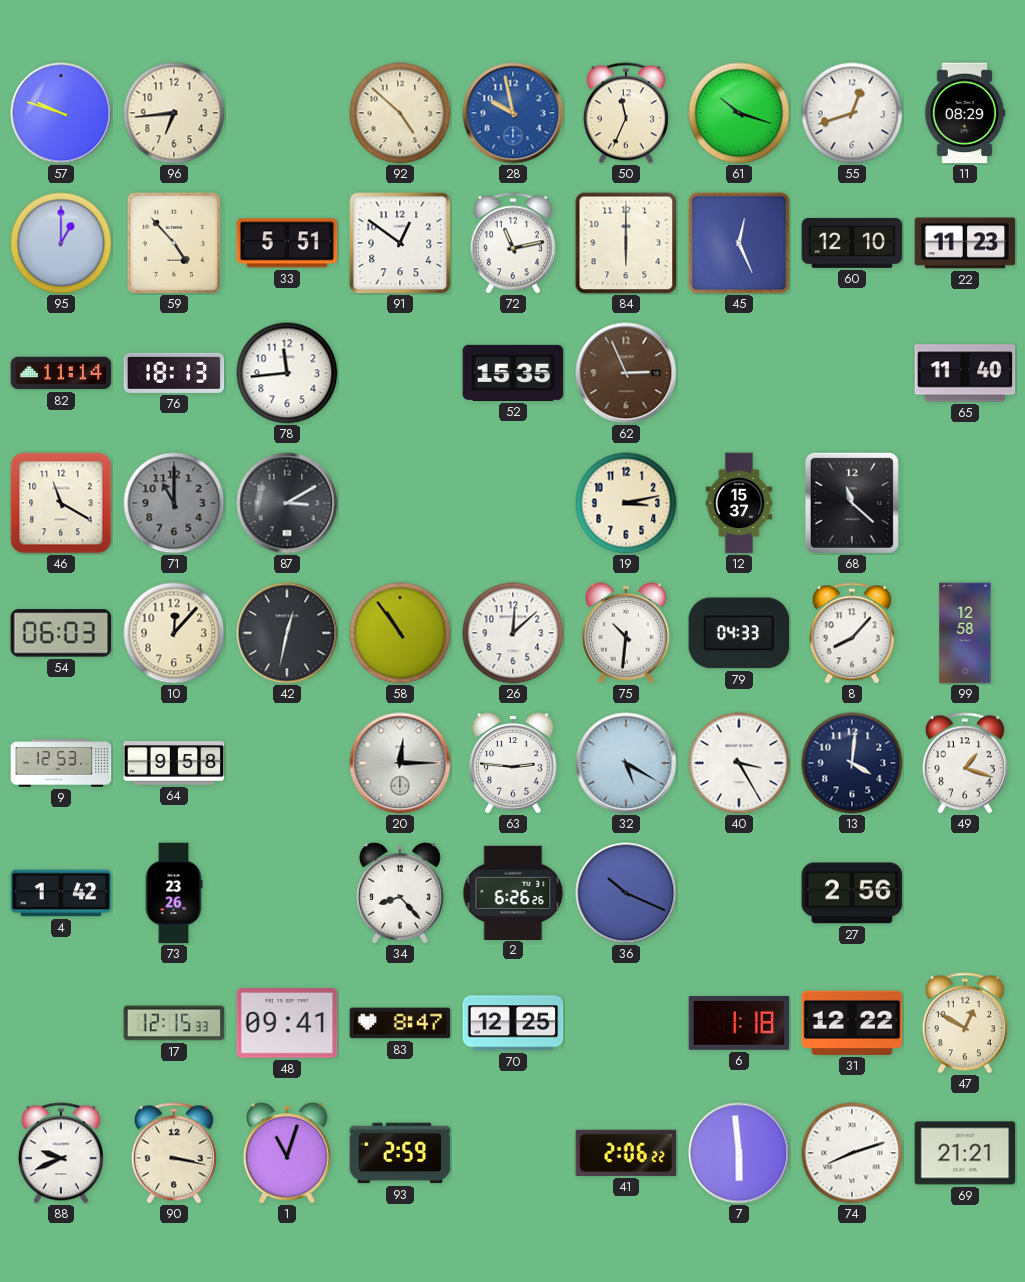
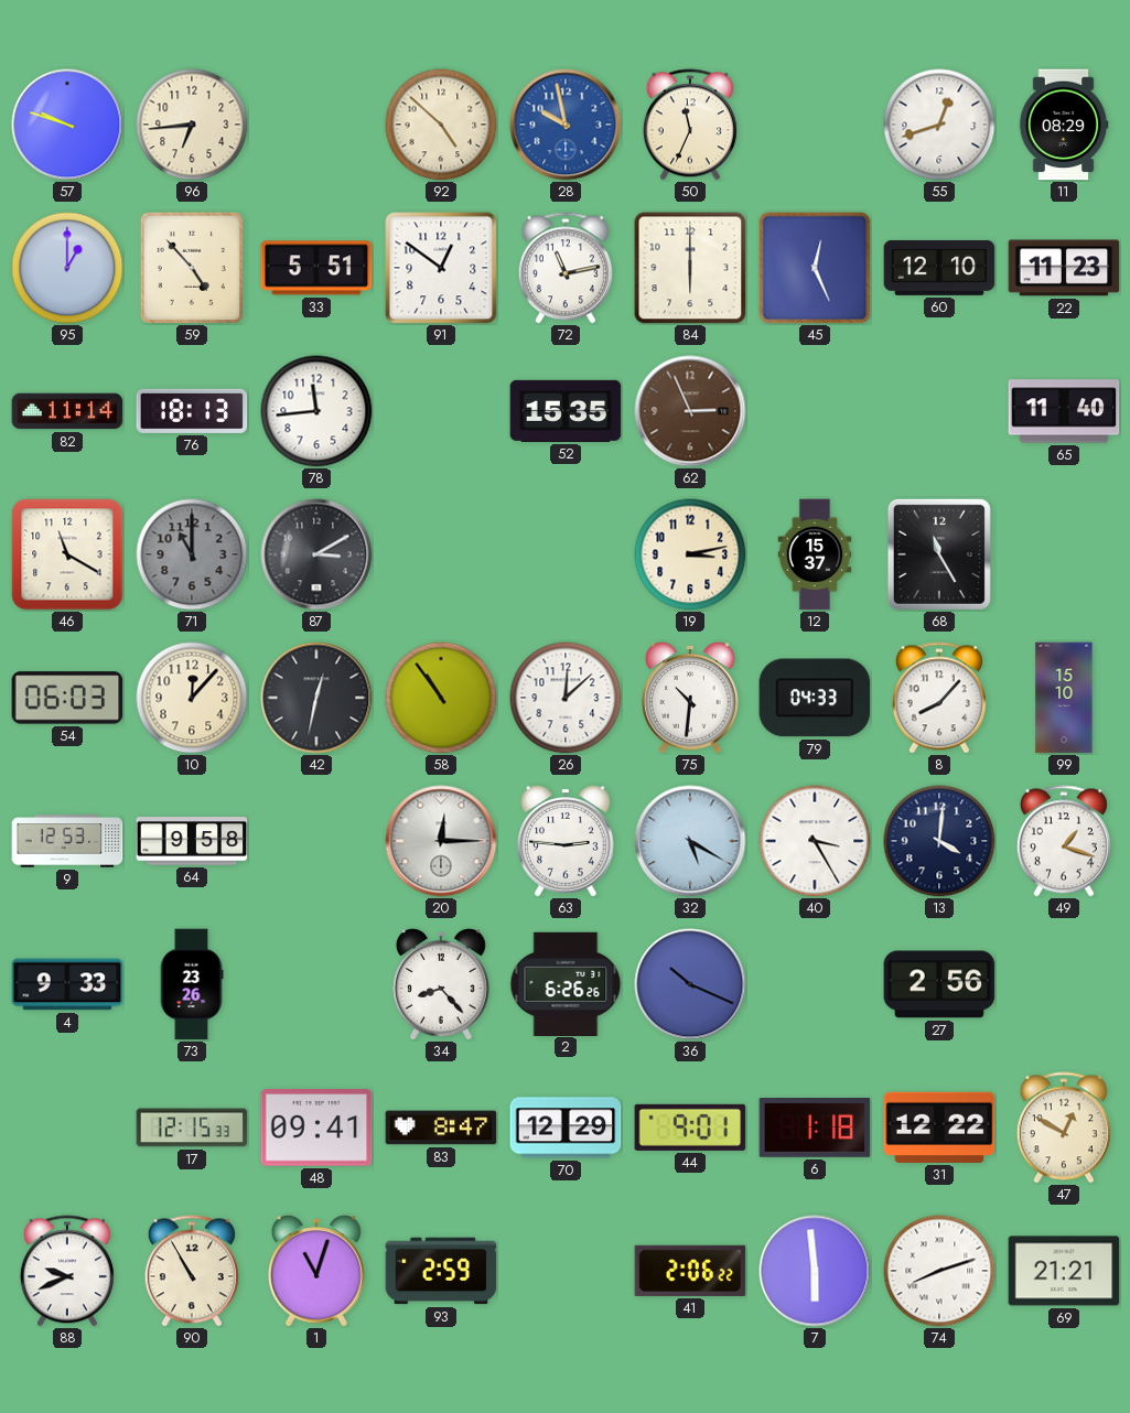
61: 10:18 -> none (739, 113)
68: 11:22 -> 11:25 (939, 554)
99: 12:58 -> 15:10 (1064, 698)
4: 1:42 -> 9:33 (67, 984)
70: 12:25 -> 12:29 (566, 1128)
44: none -> 9:01 (690, 1128)
90: 3:17 -> 10:55 (192, 1271)
